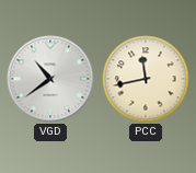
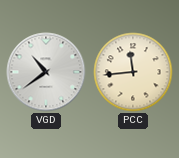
PCC: 11:43 -> 11:44 (133, 72)
